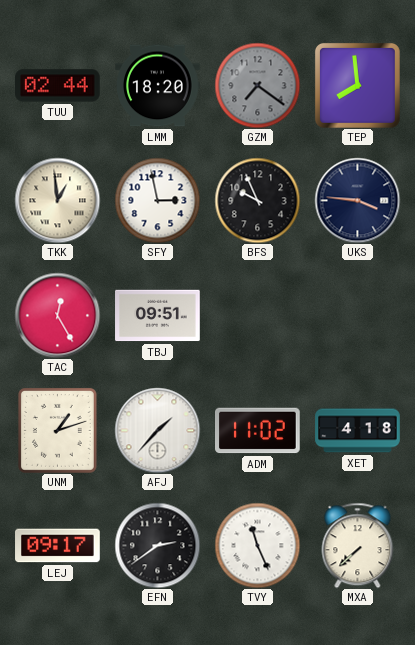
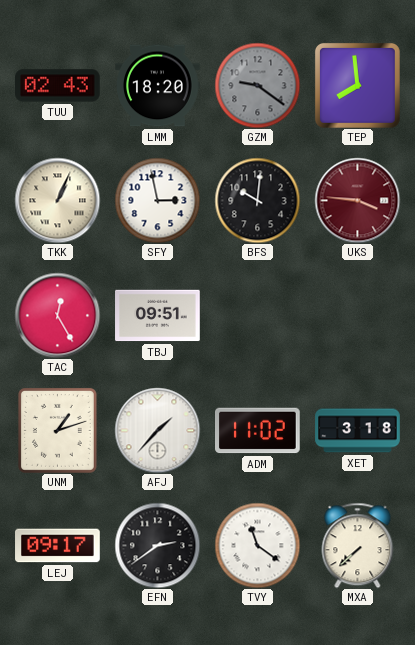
TUU: 02:44 -> 02:43 (58, 86)
GZM: 7:21 -> 9:21 (257, 85)
TKK: 12:59 -> 1:04 (57, 200)
BFS: 9:56 -> 10:01 (257, 200)
UKS dial: navy -> burgundy (357, 200)
XET: 4:18 -> 3:18 (358, 431)
TVY: 11:26 -> 11:21 (257, 545)
